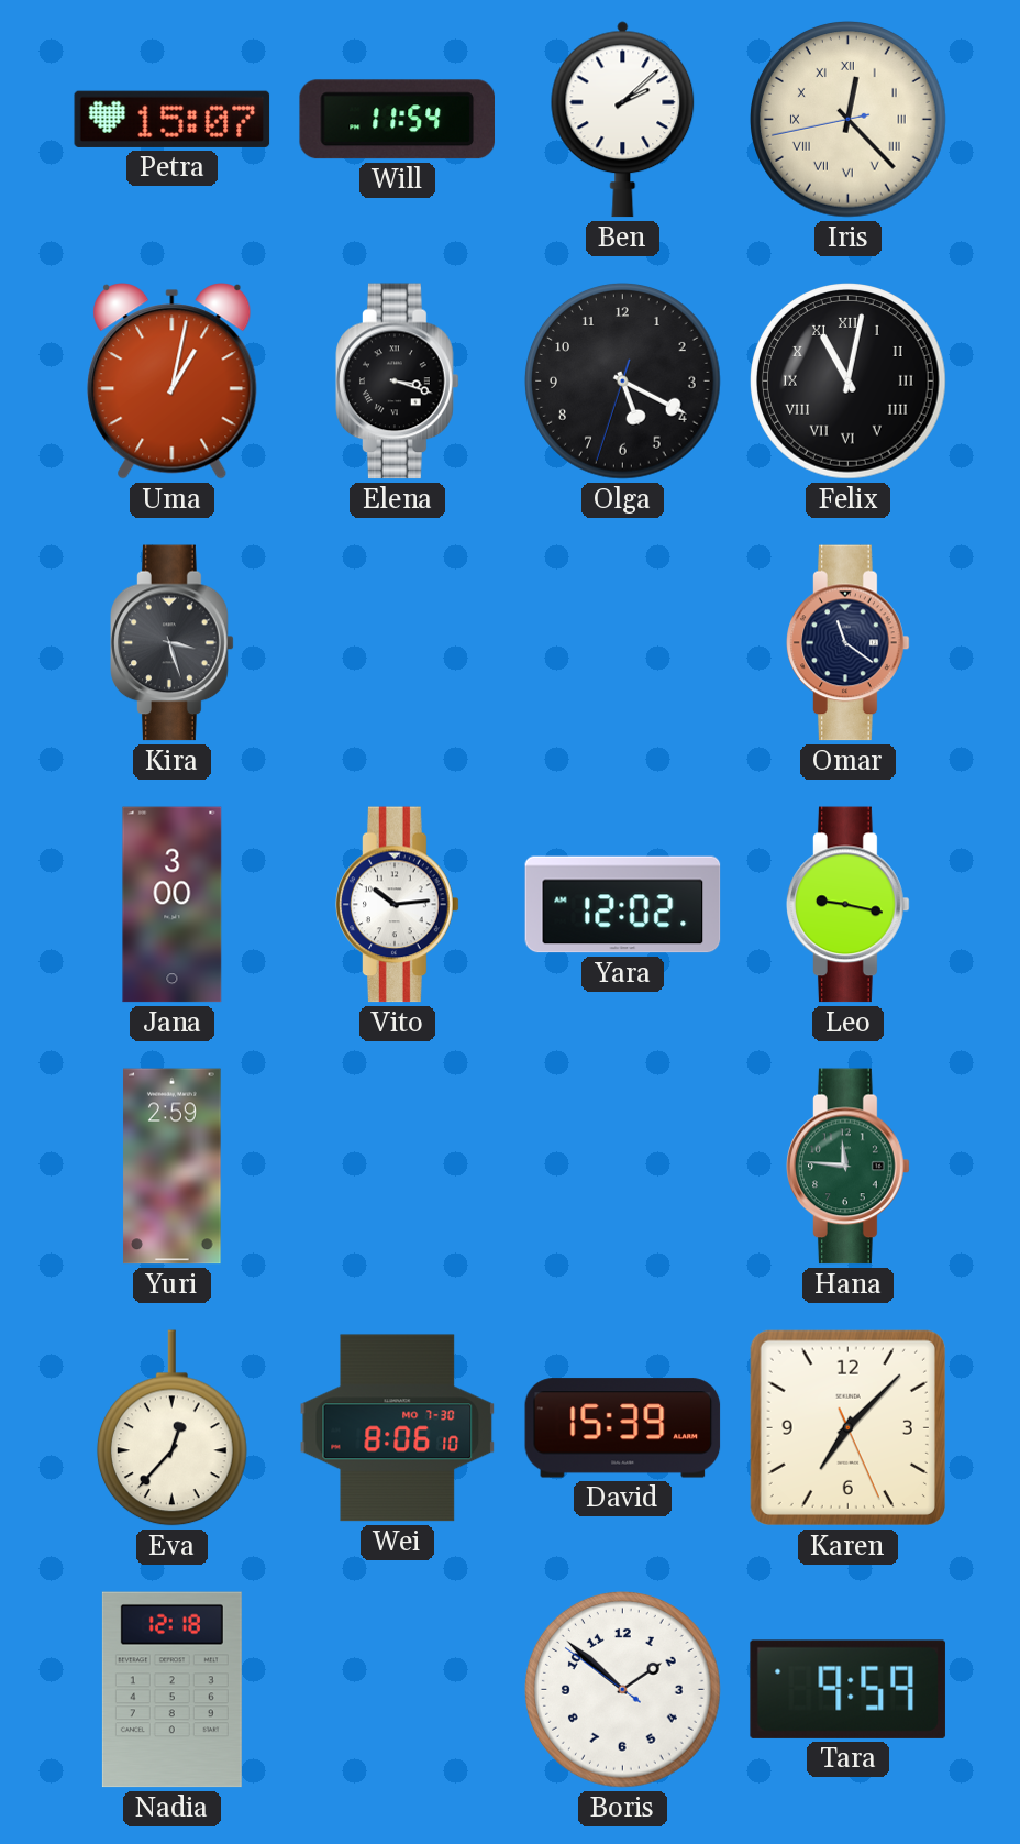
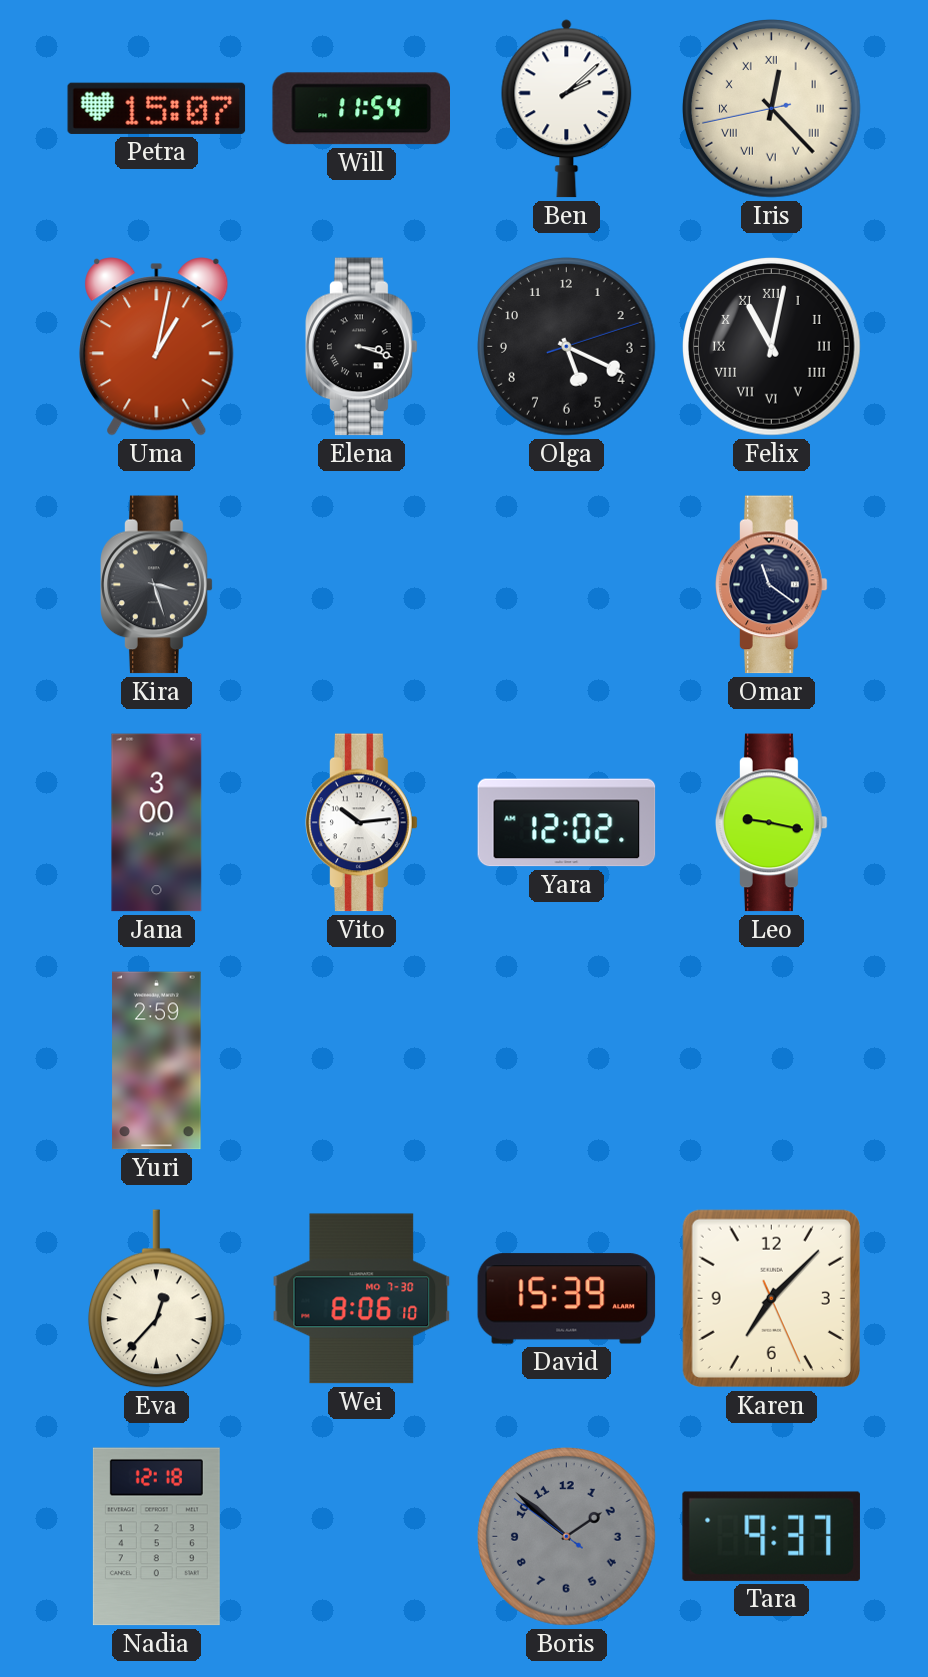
Olga: 5:19:33 -> 5:19:12 (567, 347)
Hana: 11:46 -> none (849, 1167)
Boris dial: white -> grey (567, 1537)
Tara: 9:59 -> 9:37 (771, 1536)
